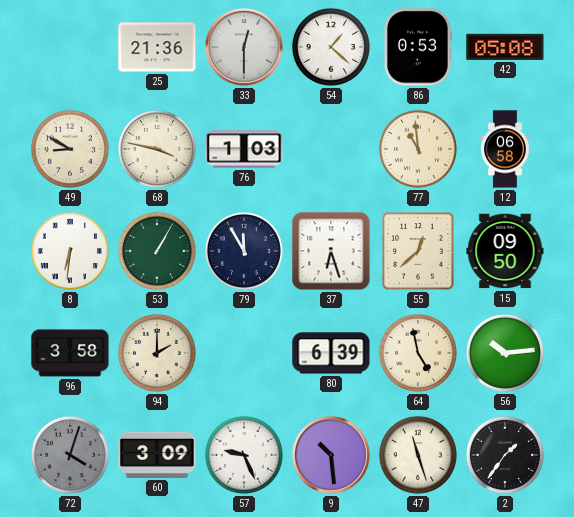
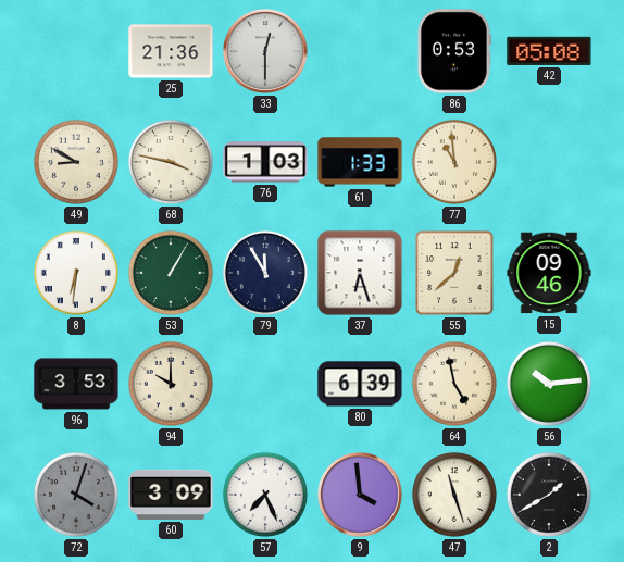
54: 1:22 -> none (331, 47)
61: none -> 1:33 (360, 162)
12: 06:58 -> none (505, 149)
15: 09:50 -> 09:46 (549, 273)
96: 3:58 -> 3:53 (76, 384)
94: 2:00 -> 10:00 (171, 384)
57: 9:26 -> 7:26 (265, 495)
9: 10:29 -> 3:59 (360, 495)
2: 1:36 -> 1:40 (549, 495)
